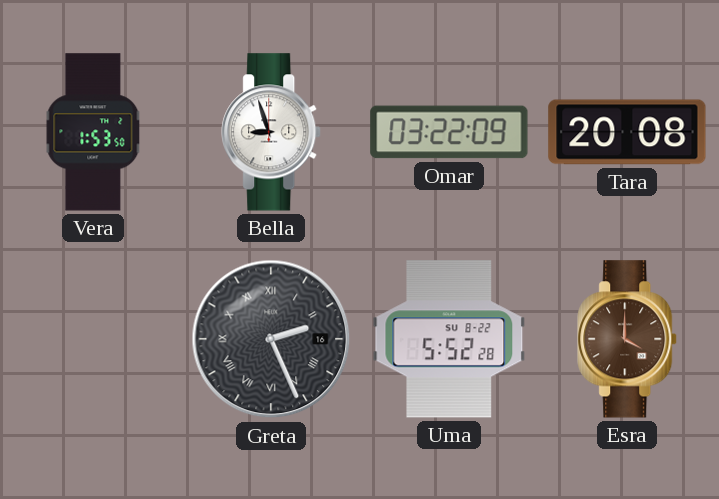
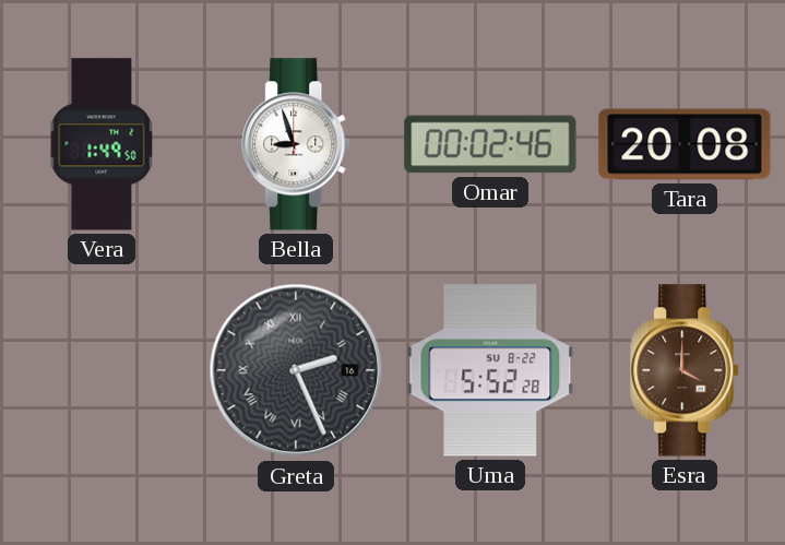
Vera: 1:53 -> 1:49 (102, 144)
Omar: 03:22 -> 00:02 (490, 144)
